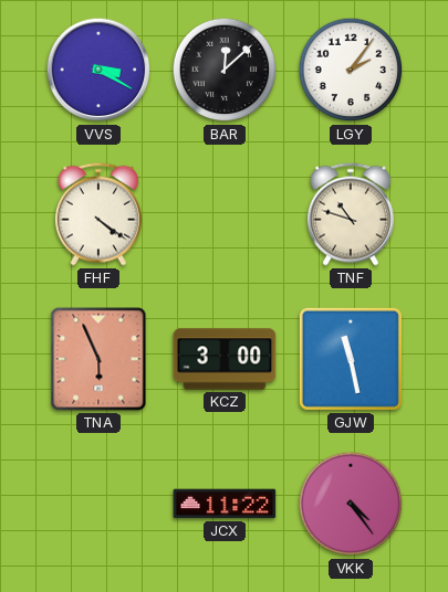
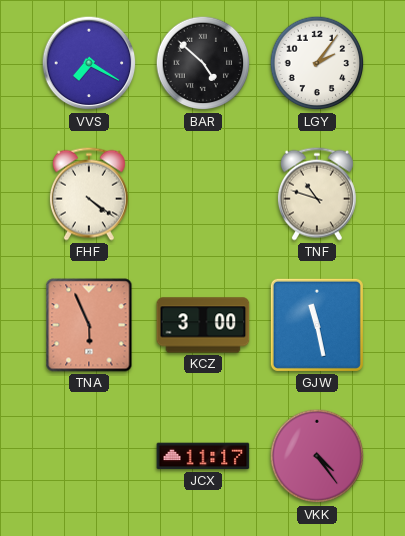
VVS: 3:20 -> 7:20 (89, 63)
BAR: 12:08 -> 4:52 (203, 63)
JCX: 11:22 -> 11:17 (203, 456)
